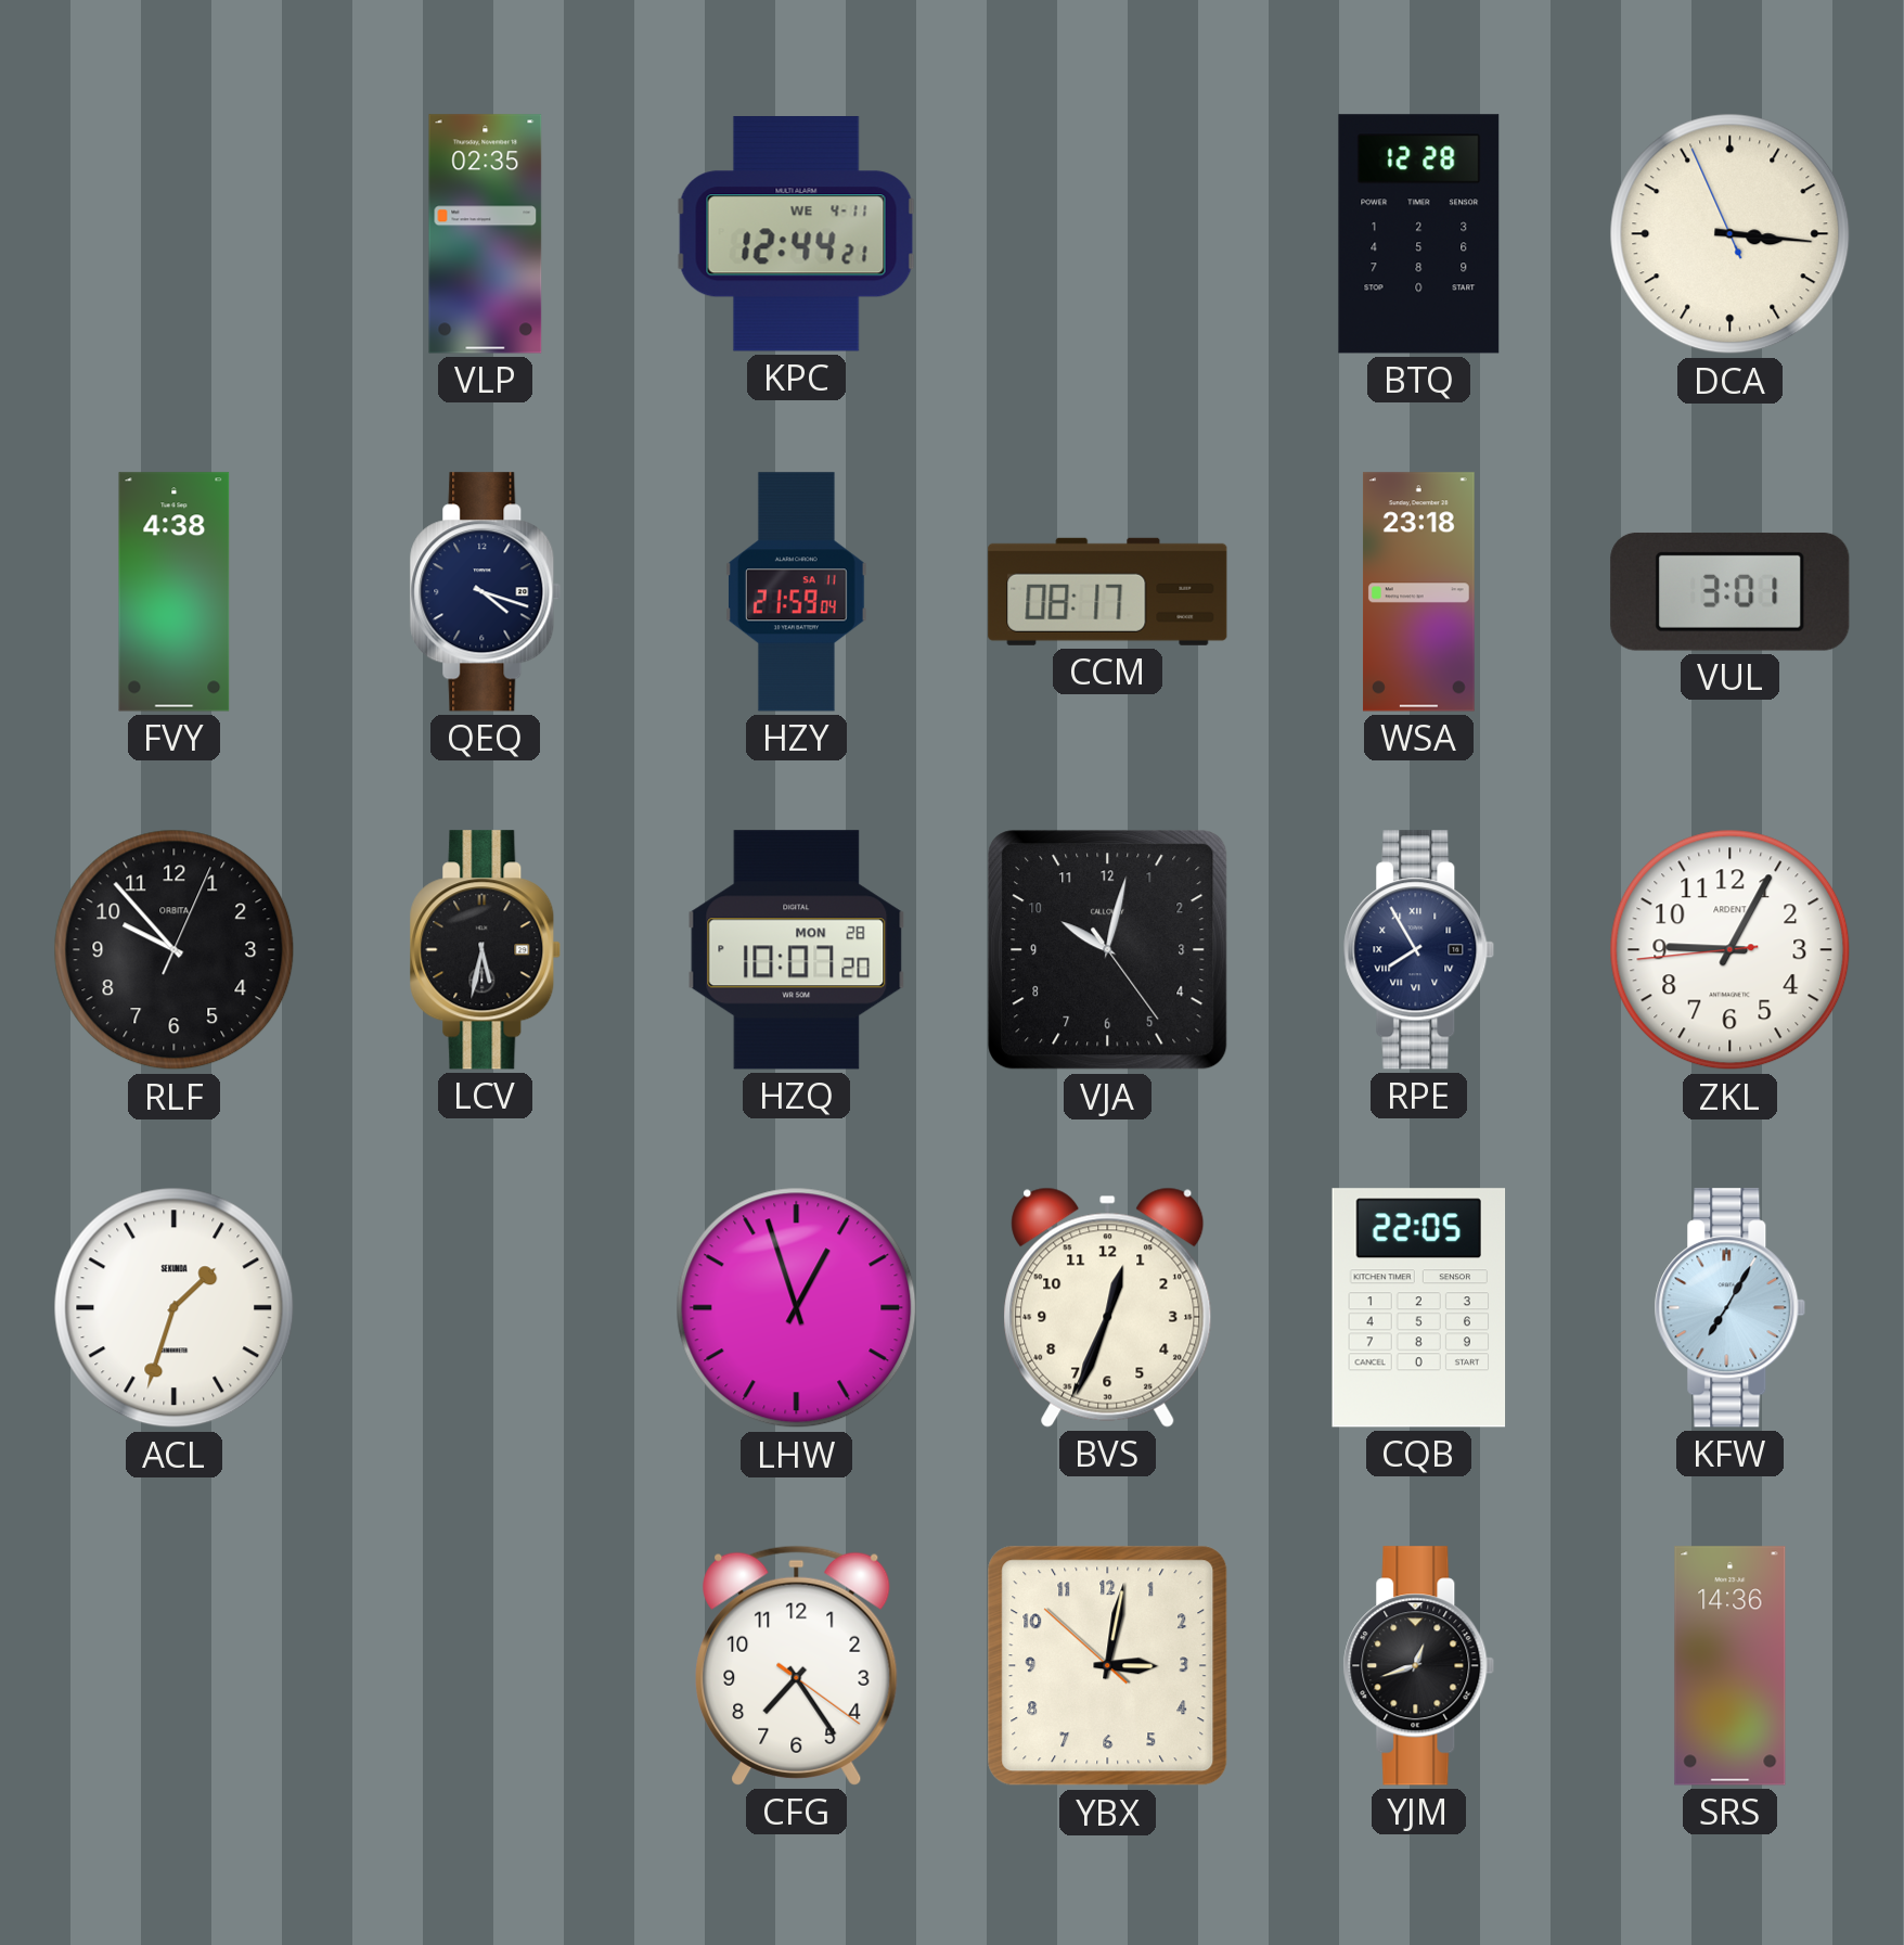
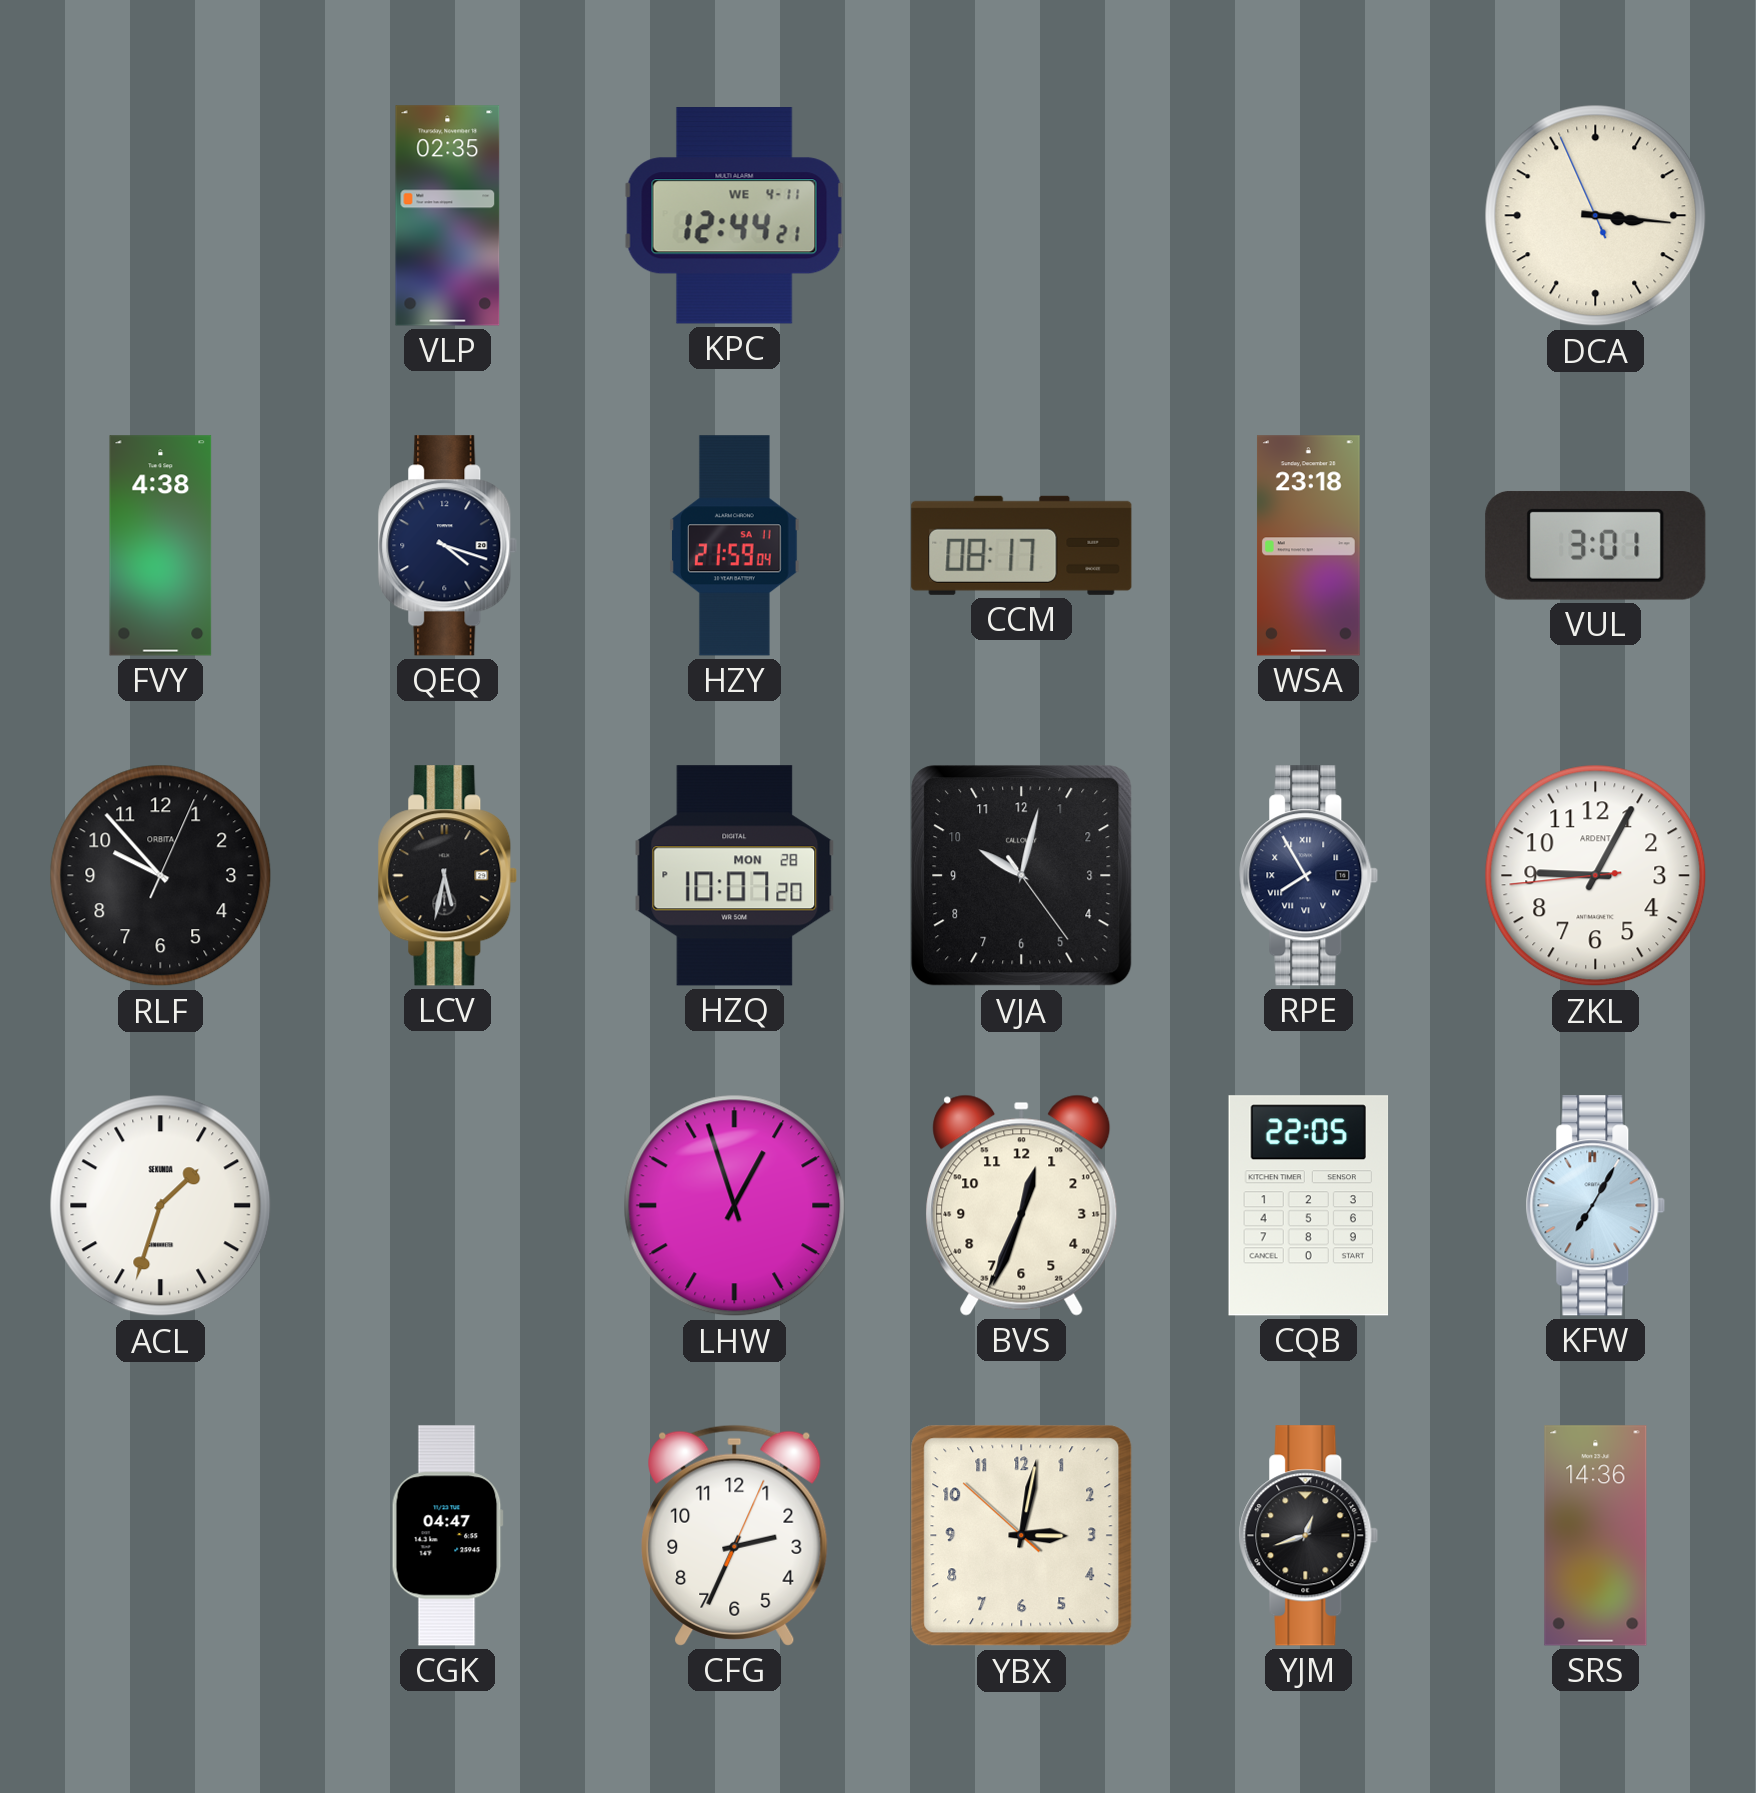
BTQ: 12:28 -> none (1419, 234)
CGK: none -> 04:47 (447, 1536)
CFG: 7:24 -> 2:34 (735, 1535)
